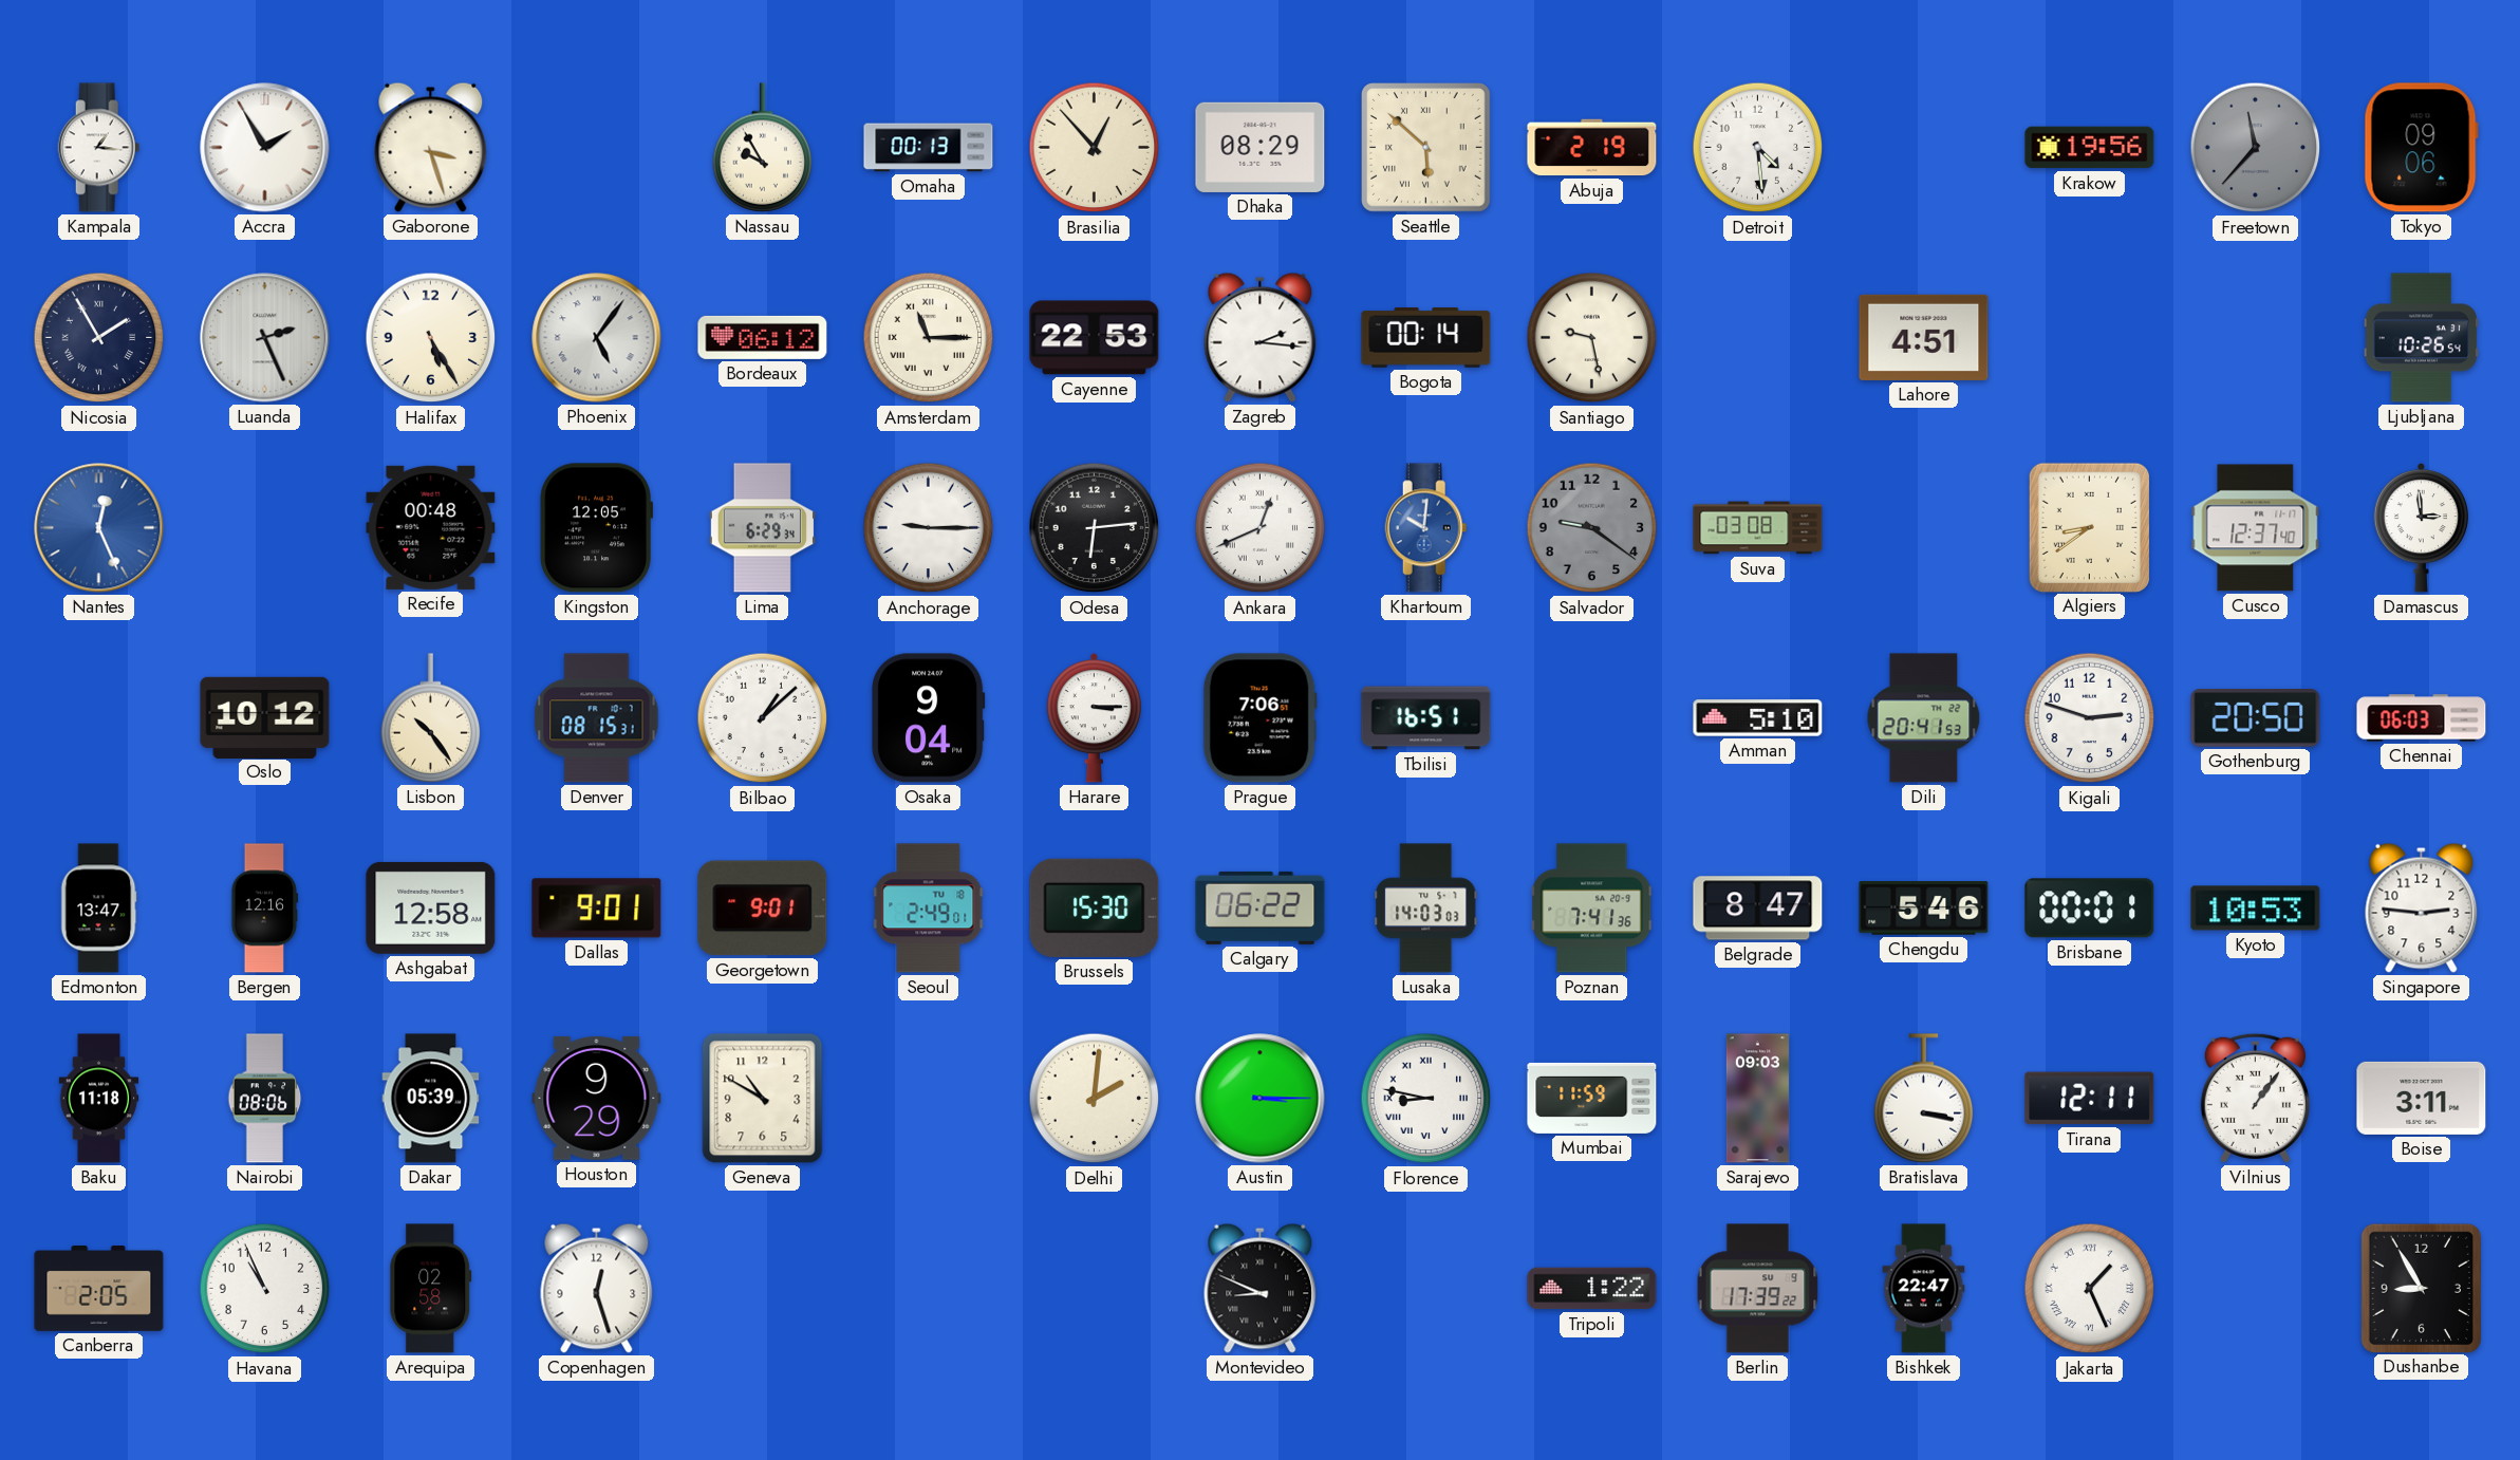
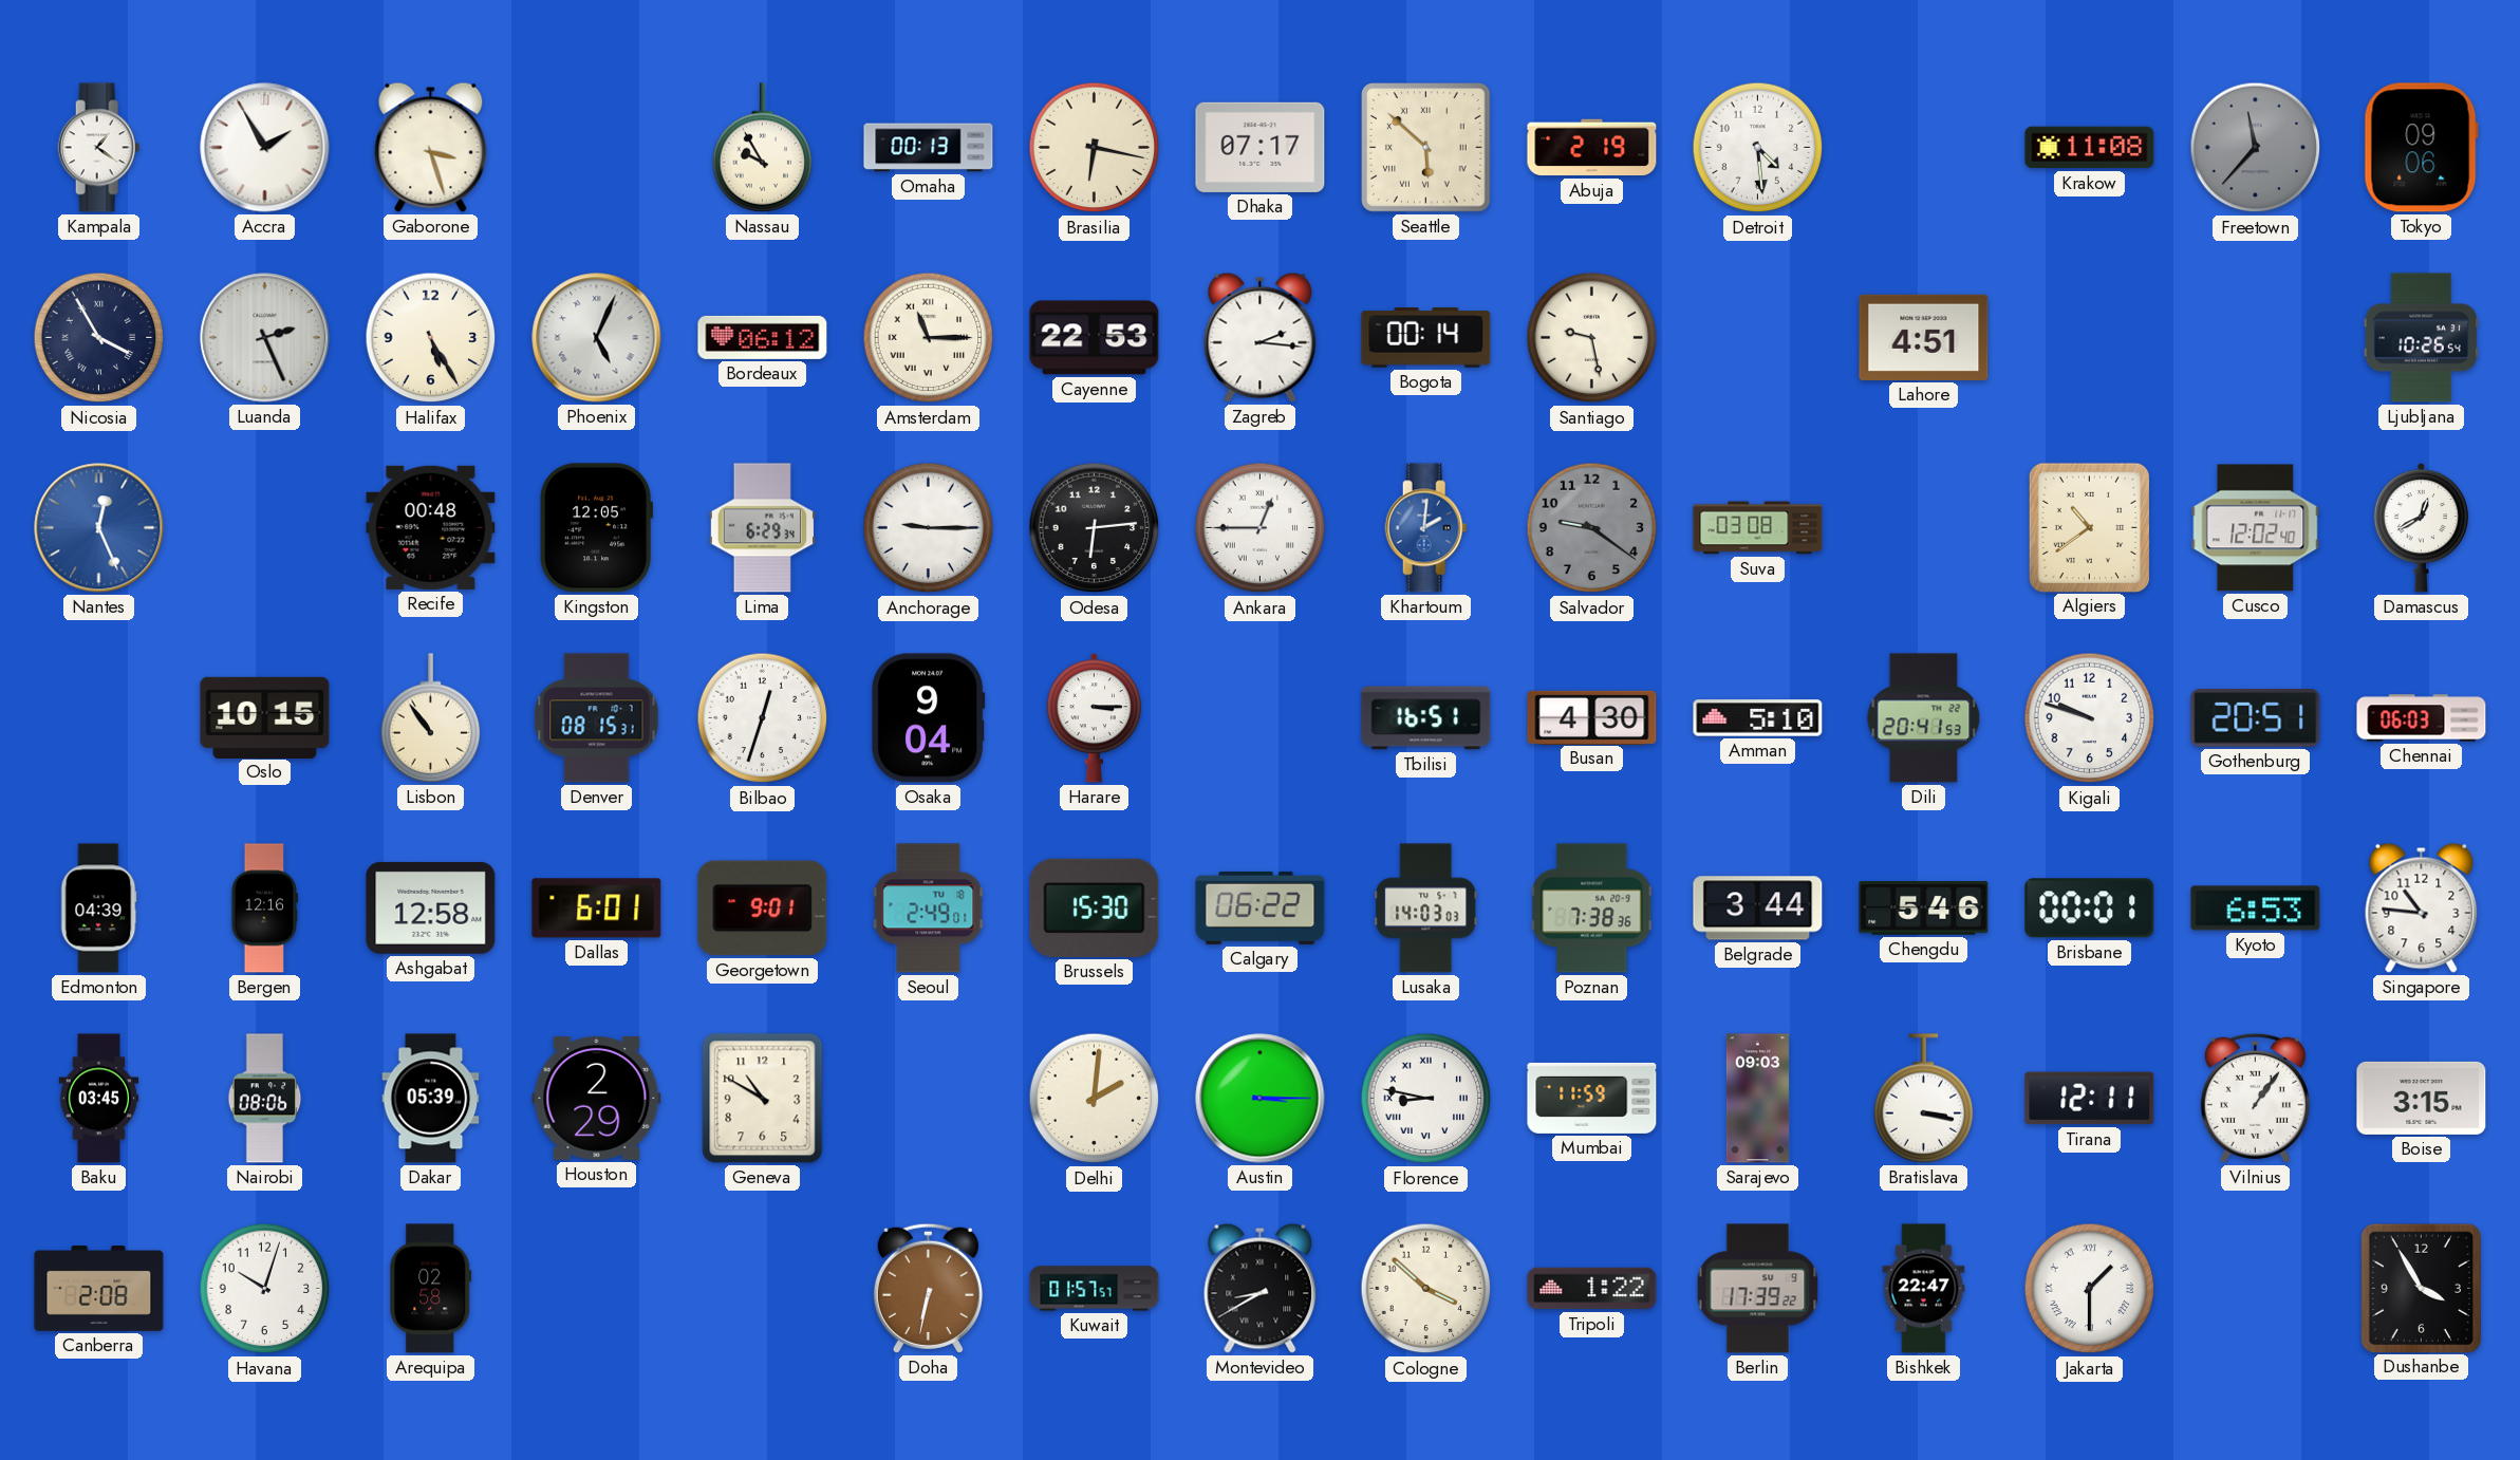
Kampala: 1:16 -> 1:21 (99, 148)
Brasilia: 12:53 -> 6:17 (1095, 148)
Dhaka: 08:29 -> 07:17 (1261, 147)
Krakow: 19:56 -> 11:08 (2090, 148)
Nicosia: 1:55 -> 3:55 (99, 338)
Phoenix: 5:06 -> 5:04 (597, 338)
Ankara: 12:41 -> 12:45 (1261, 528)
Khartoum: 10:01 -> 2:01 (1426, 528)
Algiers: 8:39 -> 10:39 (2089, 527)
Cusco: 12:37 -> 12:02 (2256, 528)
Damascus: 2:59 -> 12:40 (2421, 527)
Oslo: 10:12 -> 10:15 (265, 717)
Lisbon: 10:24 -> 10:54 (431, 718)
Bilbao: 1:08 -> 12:33 (763, 718)
Prague: 7:06 -> none (1259, 718)
Busan: none -> 4:30 (1592, 717)
Kigali: 2:48 -> 9:48 (2090, 718)
Gothenburg: 20:50 -> 20:51 (2256, 718)
Edmonton: 13:47 -> 04:39 (98, 909)
Dallas: 9:01 -> 6:01 (597, 909)
Poznan: 7:41 -> 7:38 (1592, 909)
Belgrade: 8:47 -> 3:44 (1758, 909)
Kyoto: 10:53 -> 6:53 (2256, 909)
Singapore: 2:46 -> 10:46 (2422, 907)
Baku: 11:18 -> 03:45 (99, 1099)
Houston: 9:29 -> 2:29 (597, 1098)
Boise: 3:11 -> 3:15 (2422, 1098)
Canberra: 2:05 -> 2:08 (99, 1289)
Havana: 10:56 -> 10:03 (265, 1289)
Copenhagen: 12:27 -> none (597, 1288)
Doha: none -> 6:32 (928, 1288)
Kuwait: none -> 01:57 (1095, 1289)
Montevideo: 8:49 -> 8:40 (1261, 1288)
Cologne: none -> 3:52 (1426, 1289)
Jakarta: 1:26 -> 1:30 (2090, 1289)
Dushanbe: 8:55 -> 3:55 (2421, 1288)
